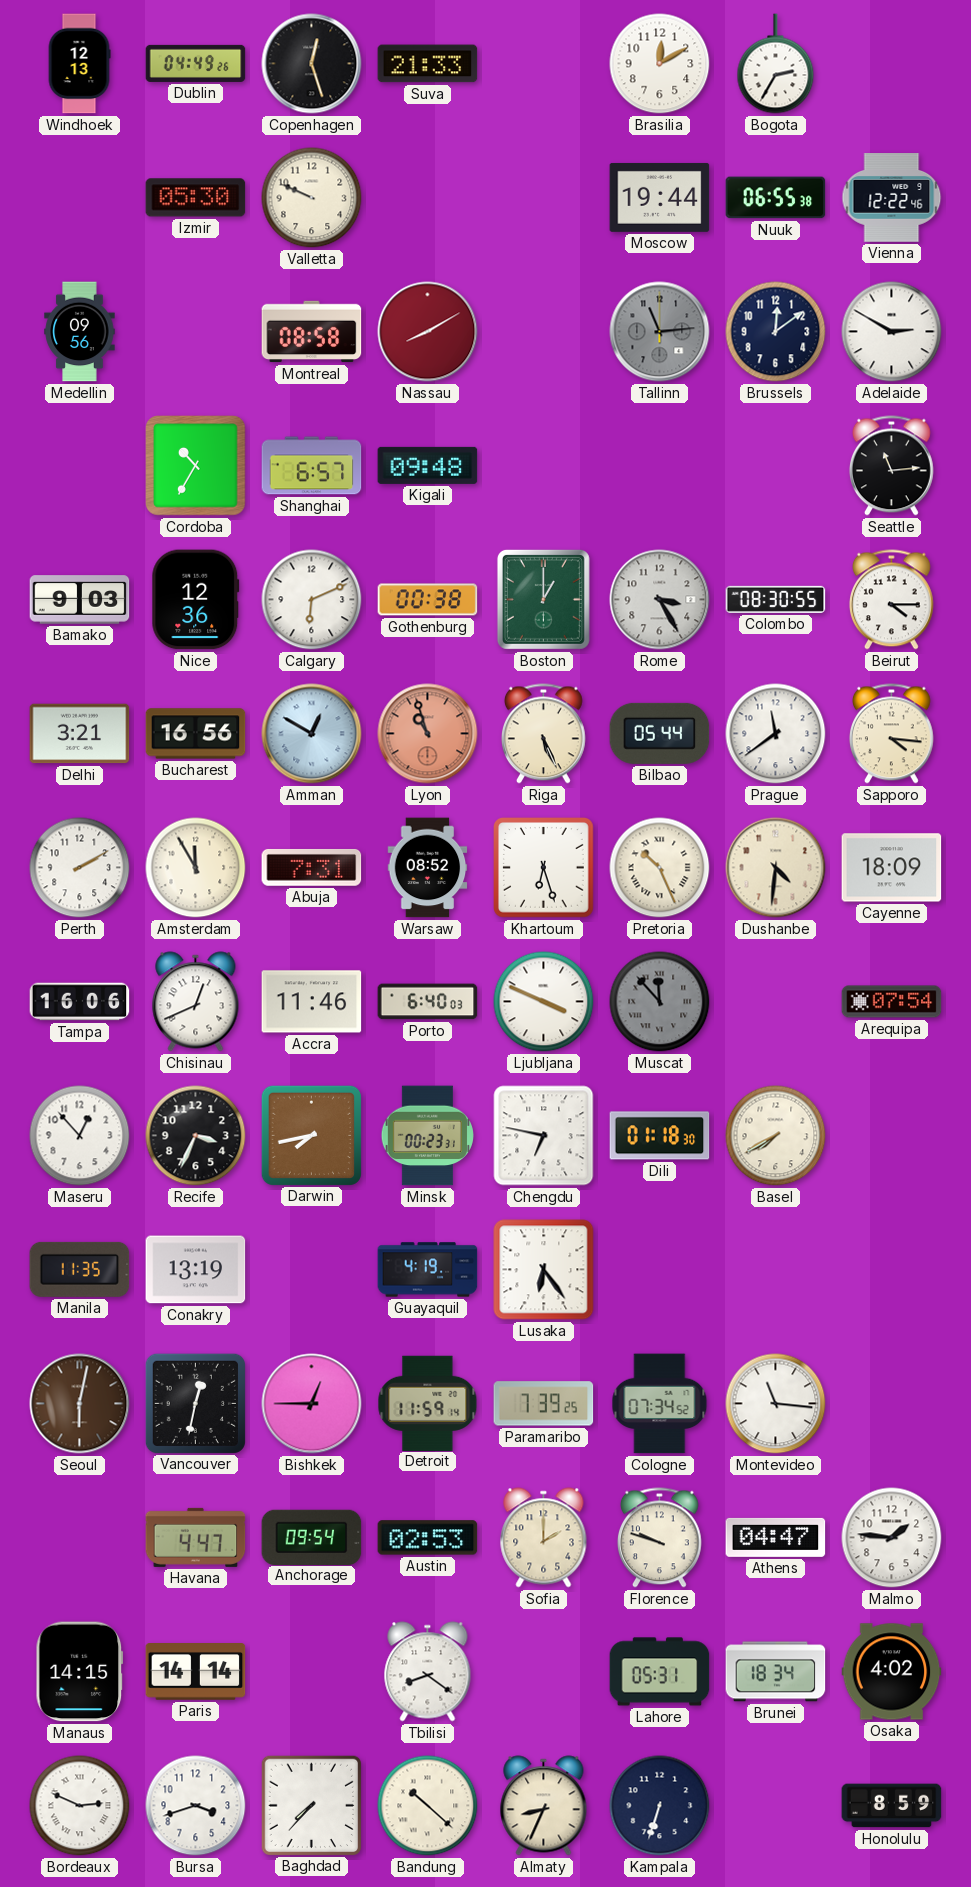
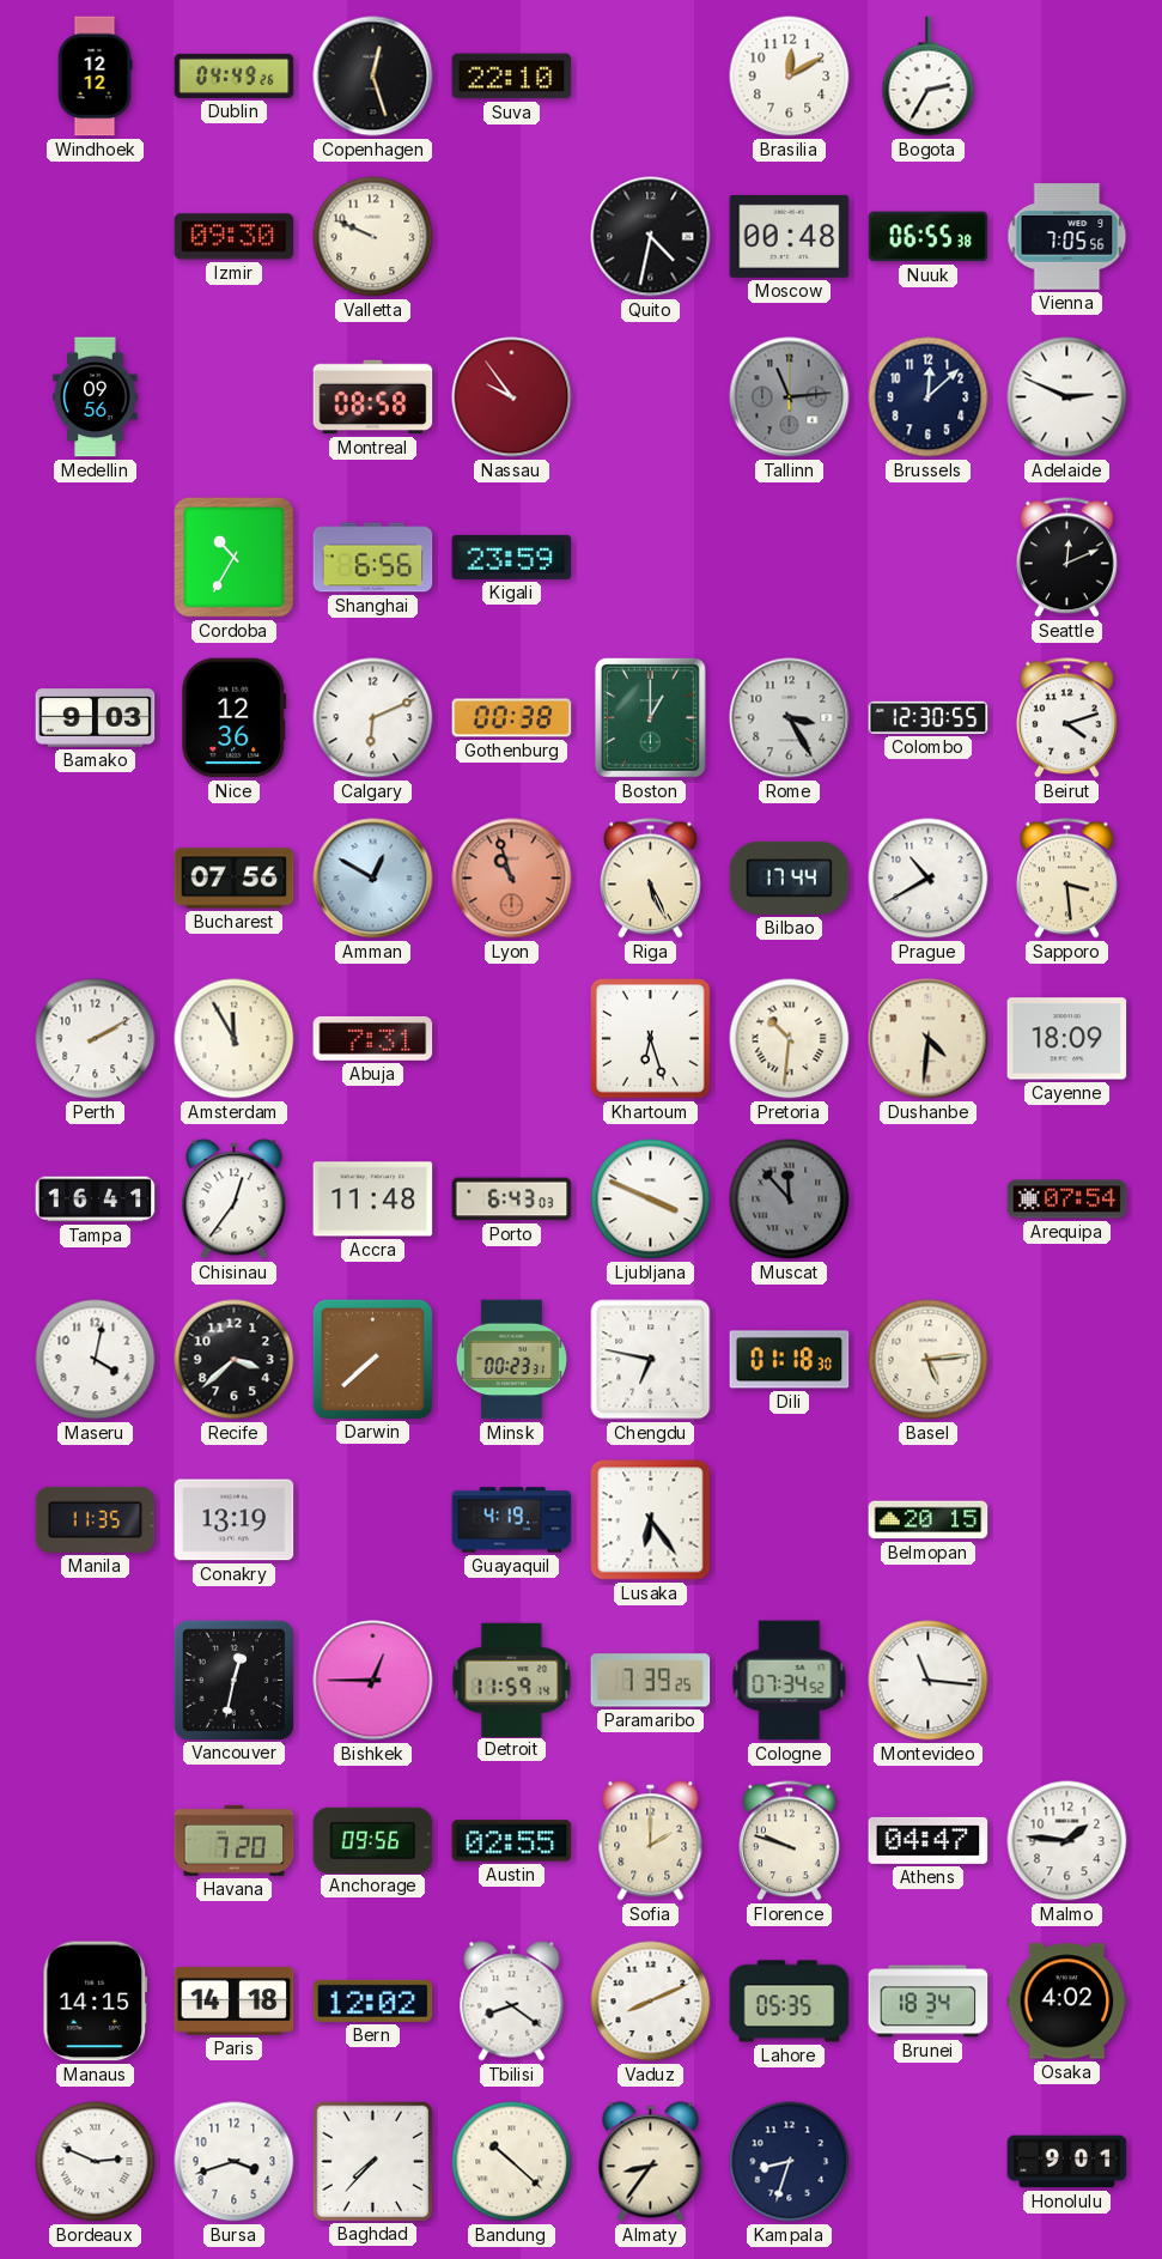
Windhoek: 12:13 -> 12:12 (95, 77)
Suva: 21:33 -> 22:10 (512, 77)
Izmir: 05:30 -> 09:30 (235, 237)
Quito: none -> 4:32 (651, 237)
Moscow: 19:44 -> 00:48 (790, 236)
Vienna: 12:22 -> 7:05 (1067, 237)
Nassau: 8:10 -> 9:54 (512, 397)
Brussels: 12:09 -> 12:08 (929, 397)
Adelaide: 2:50 -> 2:49 (1067, 397)
Shanghai: 6:57 -> 6:56 (373, 558)
Kigali: 09:48 -> 23:59 (512, 557)
Seattle: 11:14 -> 12:11 (1066, 558)
Colombo: 08:30 -> 12:30 (929, 717)
Beirut: 4:15 -> 4:12 (1066, 718)
Delhi: 3:21 -> none (80, 734)
Bucharest: 16:56 -> 07:56 (235, 879)
Bilbao: 05:44 -> 17:44 (790, 878)
Prague: 11:39 -> 10:40 (929, 879)
Sapporo: 4:16 -> 3:29 (1066, 879)
Warsaw: 08:52 -> none (428, 868)
Pretoria: 10:26 -> 10:31 (790, 1039)
Tampa: 16:06 -> 16:41 (96, 1200)
Chisinau: 12:41 -> 12:36 (235, 1200)
Accra: 11:46 -> 11:48 (373, 1200)
Porto: 6:40 -> 6:43 (512, 1200)
Maseru: 12:53 -> 4:02 (96, 1360)
Recife: 3:34 -> 3:38 (235, 1360)
Darwin: 7:43 -> 7:38 (372, 1359)
Basel: 7:40 -> 5:14 (929, 1360)
Belmopan: none -> 20:15 (929, 1520)
Seoul: 6:02 -> none (80, 1404)
Havana: 4:47 -> 7:20 (235, 1840)
Anchorage: 09:54 -> 09:56 (373, 1840)
Austin: 02:53 -> 02:55 (512, 1841)
Paris: 14:14 -> 14:18 (235, 2002)
Bern: none -> 12:02 (373, 2000)
Vaduz: none -> 8:11 (651, 2002)
Lahore: 05:31 -> 05:35 (790, 2002)
Almaty: 8:34 -> 8:36 (651, 2162)
Kampala: 6:33 -> 8:33 (790, 2162)
Honolulu: 8:59 -> 9:01 (1067, 2162)
